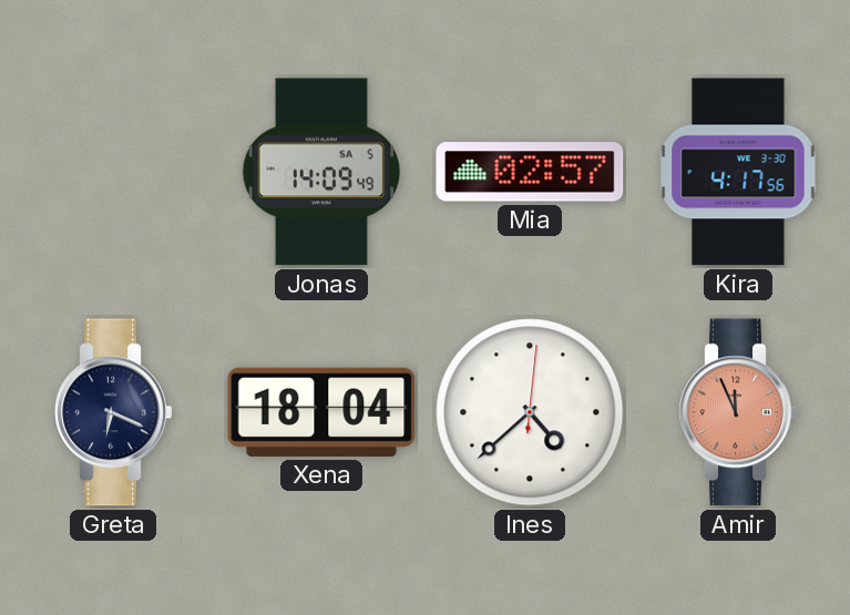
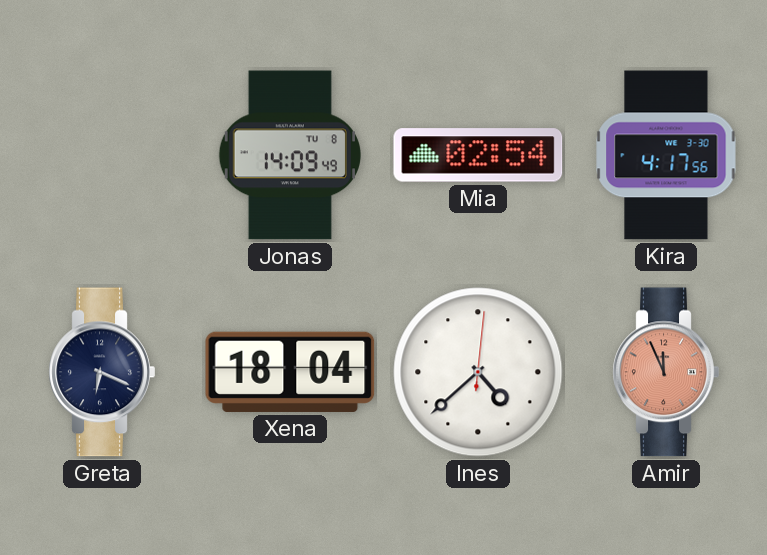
Jonas date: SA 5 -> TU 8 (290, 155)
Mia: 02:57 -> 02:54 (478, 155)
